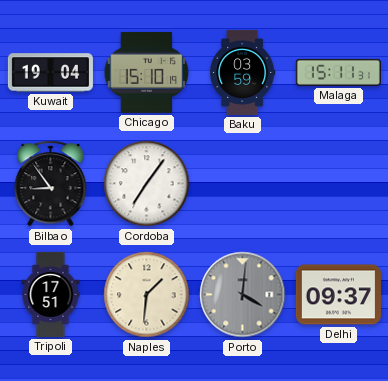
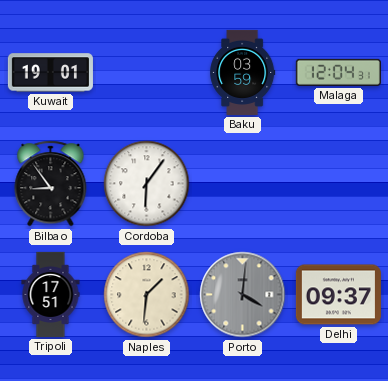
Kuwait: 19:04 -> 19:01 (50, 73)
Chicago: 15:10 -> none (147, 72)
Malaga: 15:11 -> 12:04 (338, 72)
Cordoba: 7:06 -> 6:06 (147, 184)
